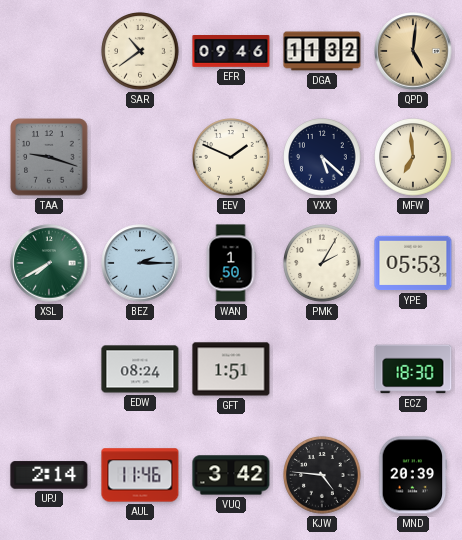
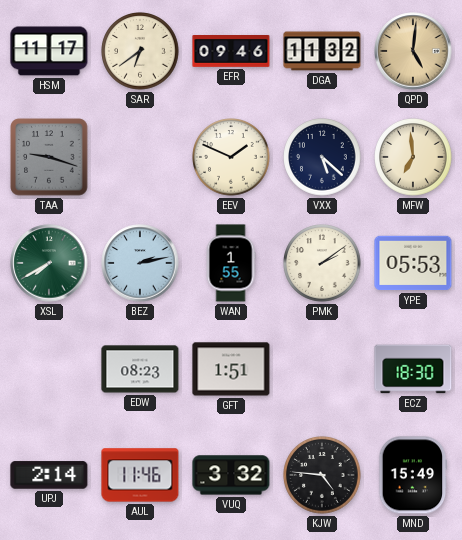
HSM: none -> 11:17 (49, 51)
SAR: 10:39 -> 6:39 (140, 51)
BEZ: 2:15 -> 2:13 (140, 263)
WAN: 1:50 -> 1:55 (231, 263)
PMK: 2:05 -> 2:09 (322, 263)
EDW: 08:24 -> 08:23 (140, 369)
VUQ: 3:42 -> 3:32 (231, 475)
MND: 20:39 -> 15:49 (413, 475)
